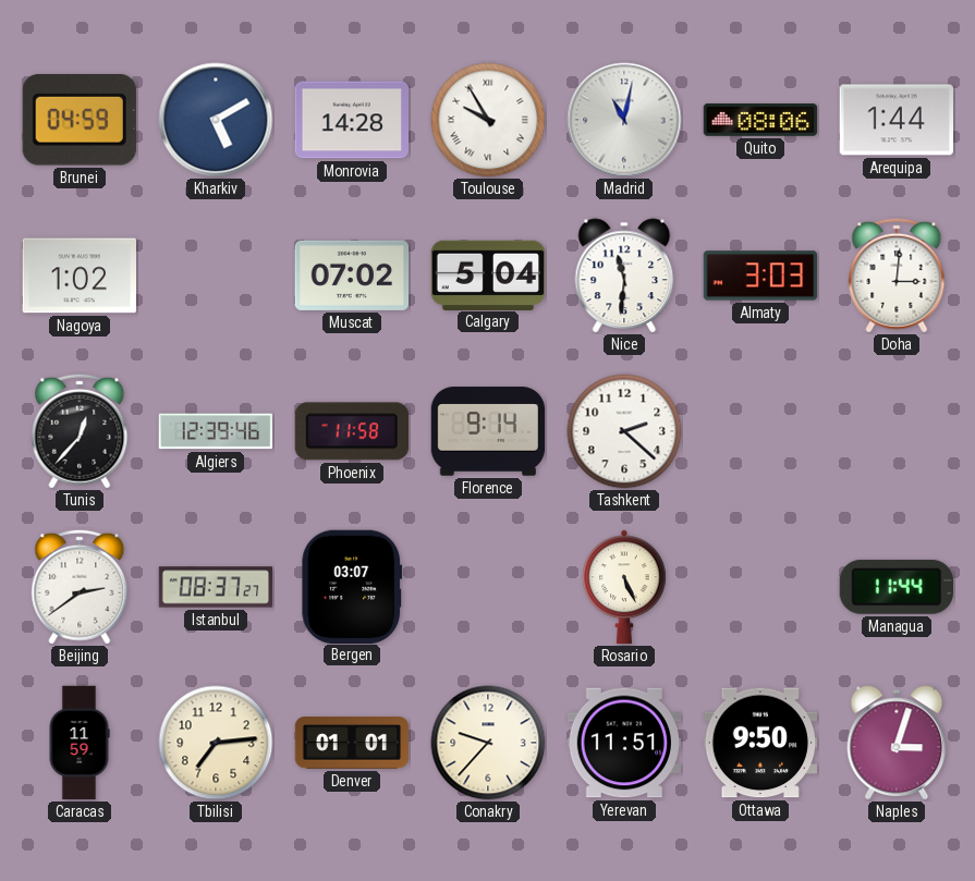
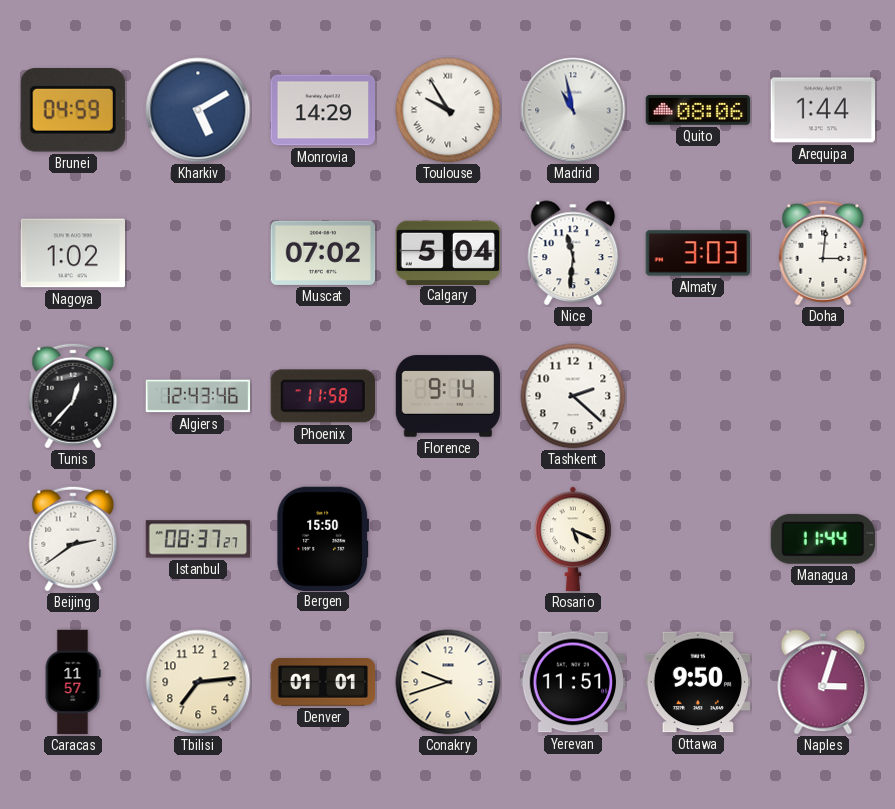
Monrovia: 14:28 -> 14:29 (323, 110)
Madrid: 11:02 -> 10:58 (573, 110)
Algiers: 12:39 -> 12:43 (198, 396)
Bergen: 03:07 -> 15:50 (323, 538)
Rosario: 5:26 -> 5:19 (573, 539)
Caracas: 11:59 -> 11:57 (73, 682)
Conakry: 9:37 -> 9:42 (448, 682)
